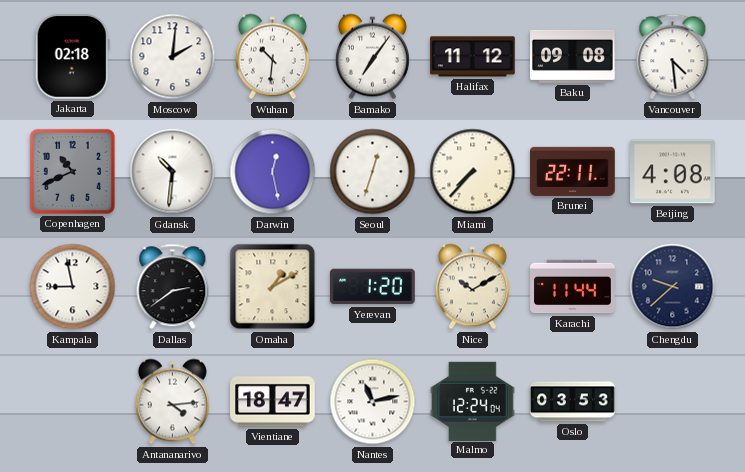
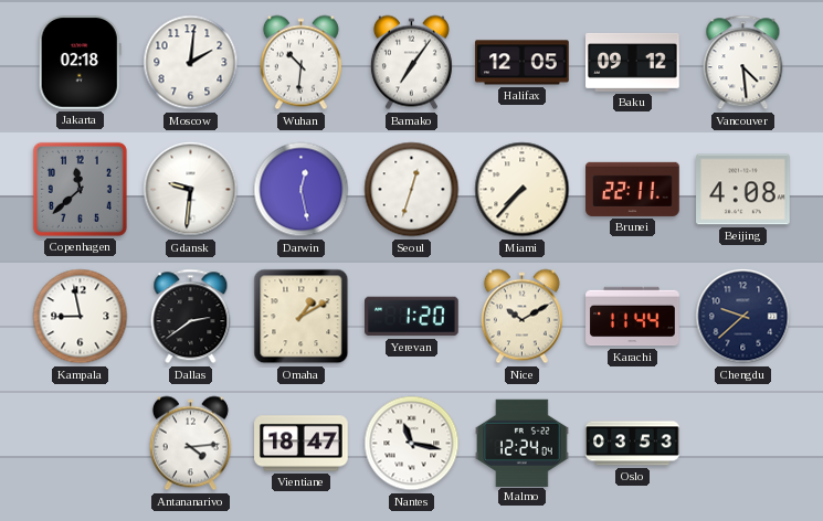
Halifax: 11:12 -> 12:05 (523, 63)
Baku: 09:08 -> 09:12 (633, 62)
Copenhagen: 10:41 -> 11:38 (80, 189)
Gdansk: 10:31 -> 9:31 (191, 190)
Nantes: 11:13 -> 11:17 (412, 444)
